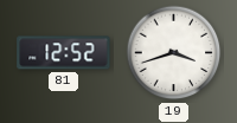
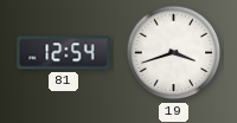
81: 12:52 -> 12:54 (64, 53)
